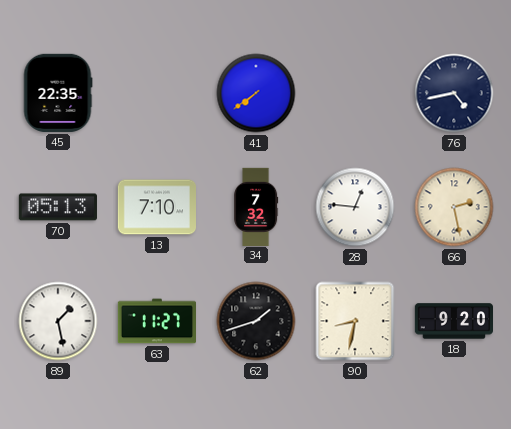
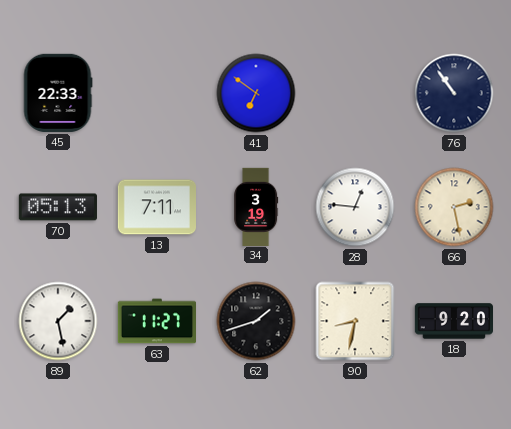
45: 22:35 -> 22:33 (58, 93)
41: 7:39 -> 6:51 (256, 93)
76: 4:43 -> 10:54 (454, 93)
13: 7:10 -> 7:11 (156, 207)
34: 7:32 -> 3:19 (256, 206)
